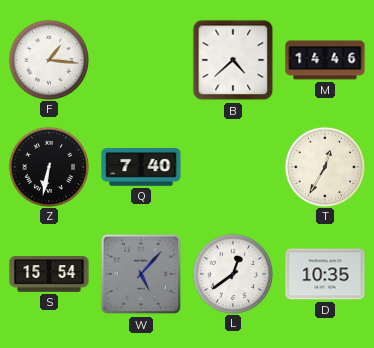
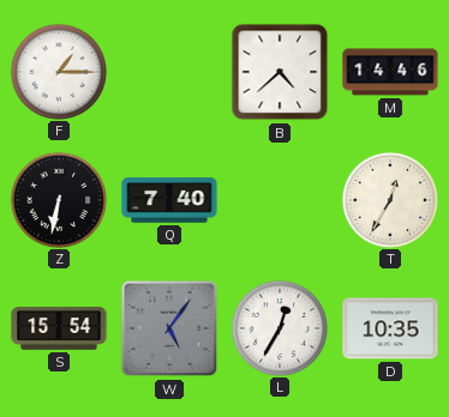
F: 1:16 -> 1:15 (58, 71)
W: 5:07 -> 5:06 (169, 328)
L: 12:39 -> 12:35 (279, 327)
